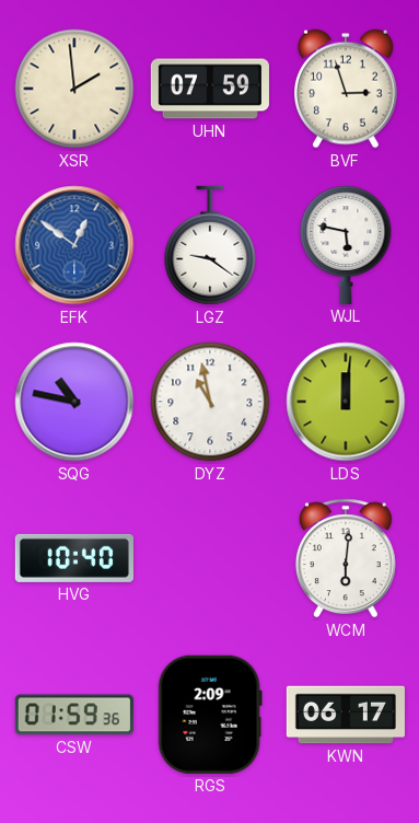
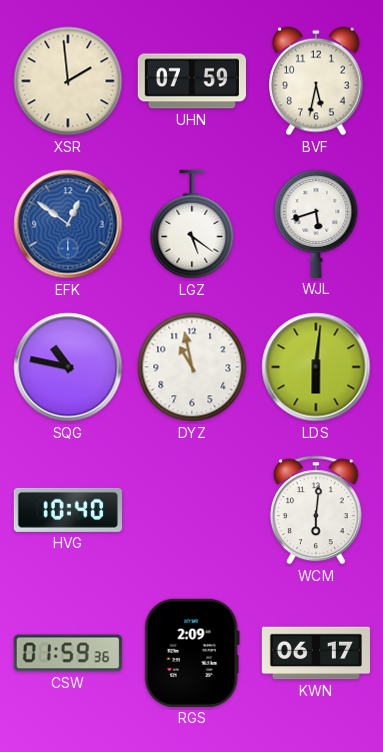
BVF: 2:57 -> 5:32 (317, 81)
LGZ: 9:21 -> 5:21 (192, 224)
WJL: 5:47 -> 5:42 (316, 224)
LDS: 12:01 -> 6:01 (316, 367)
